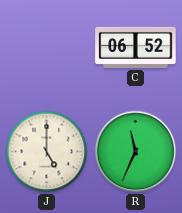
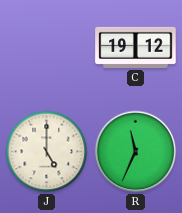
C: 06:52 -> 19:12 (136, 47)
